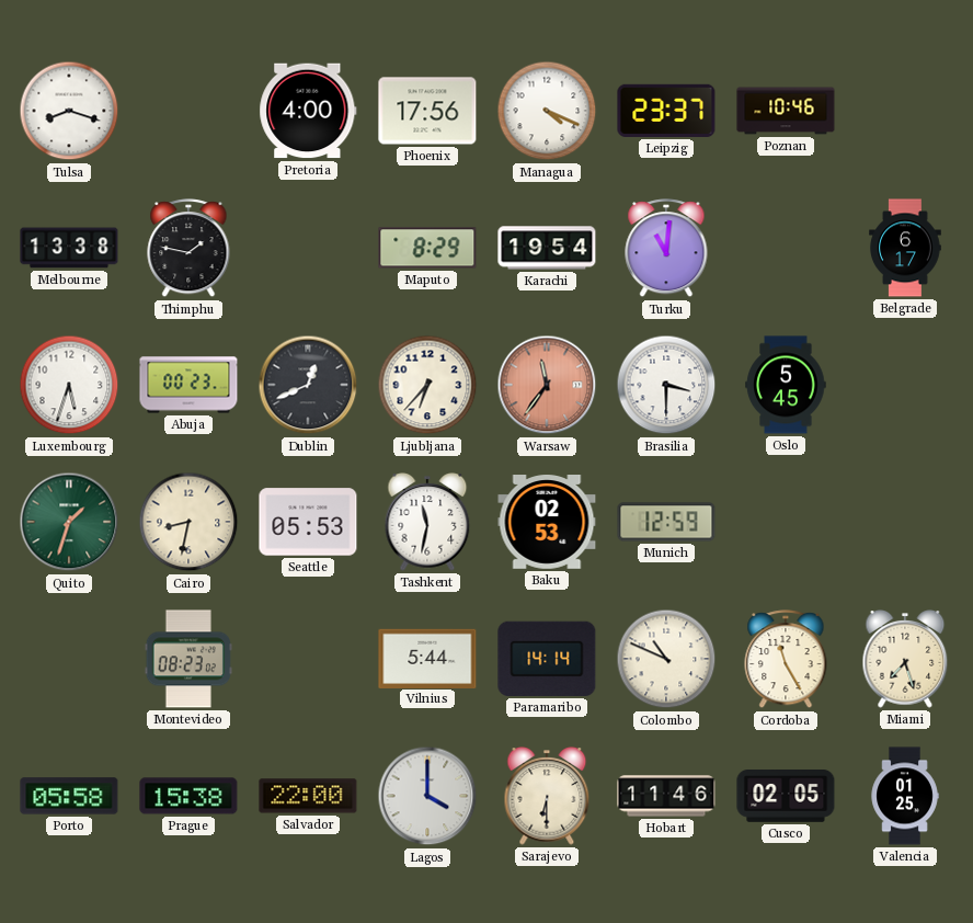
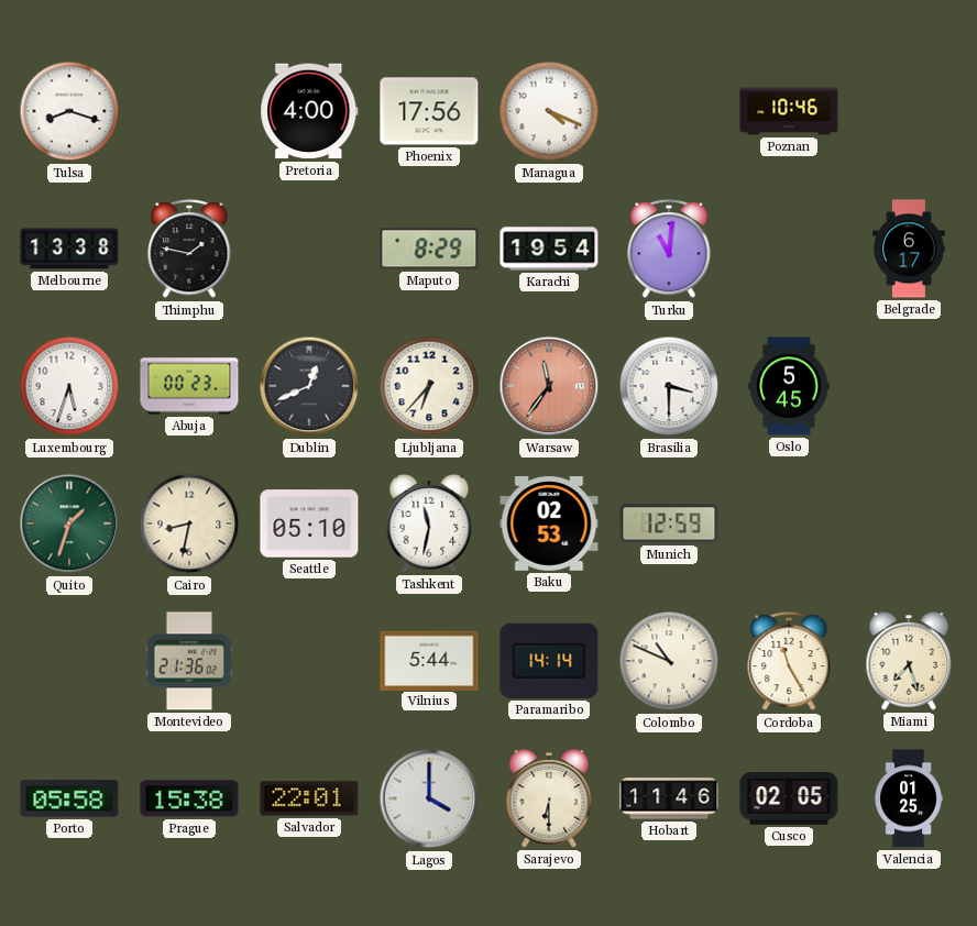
Leipzig: 23:37 -> none (666, 111)
Seattle: 05:53 -> 05:10 (309, 523)
Montevideo: 08:23 -> 21:36 (189, 661)
Salvador: 22:00 -> 22:01 (309, 798)
